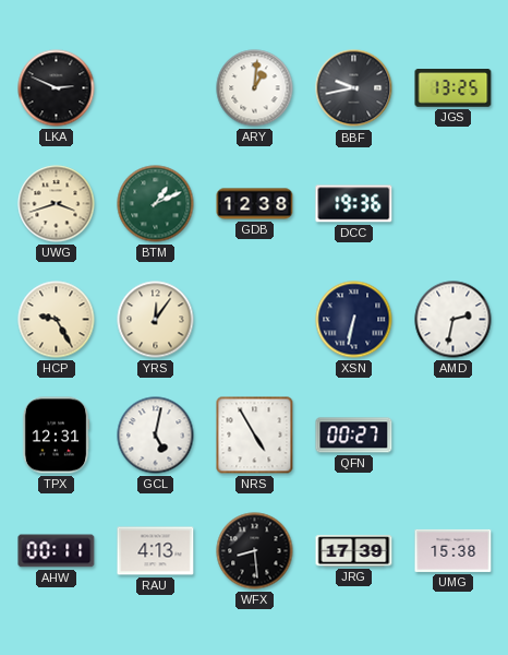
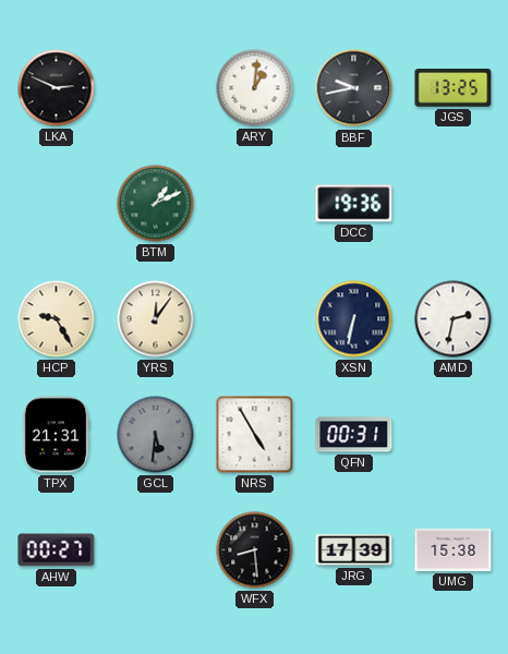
UWG: 3:42 -> none (57, 204)
GDB: 12:38 -> none (255, 204)
TPX: 12:31 -> 21:31 (56, 435)
GCL: 5:02 -> 5:31 (156, 435)
GCL dial: white -> grey (156, 435)
QFN: 00:27 -> 00:31 (354, 435)
AHW: 00:11 -> 00:27 (57, 550)
RAU: 4:13 -> none (156, 551)
